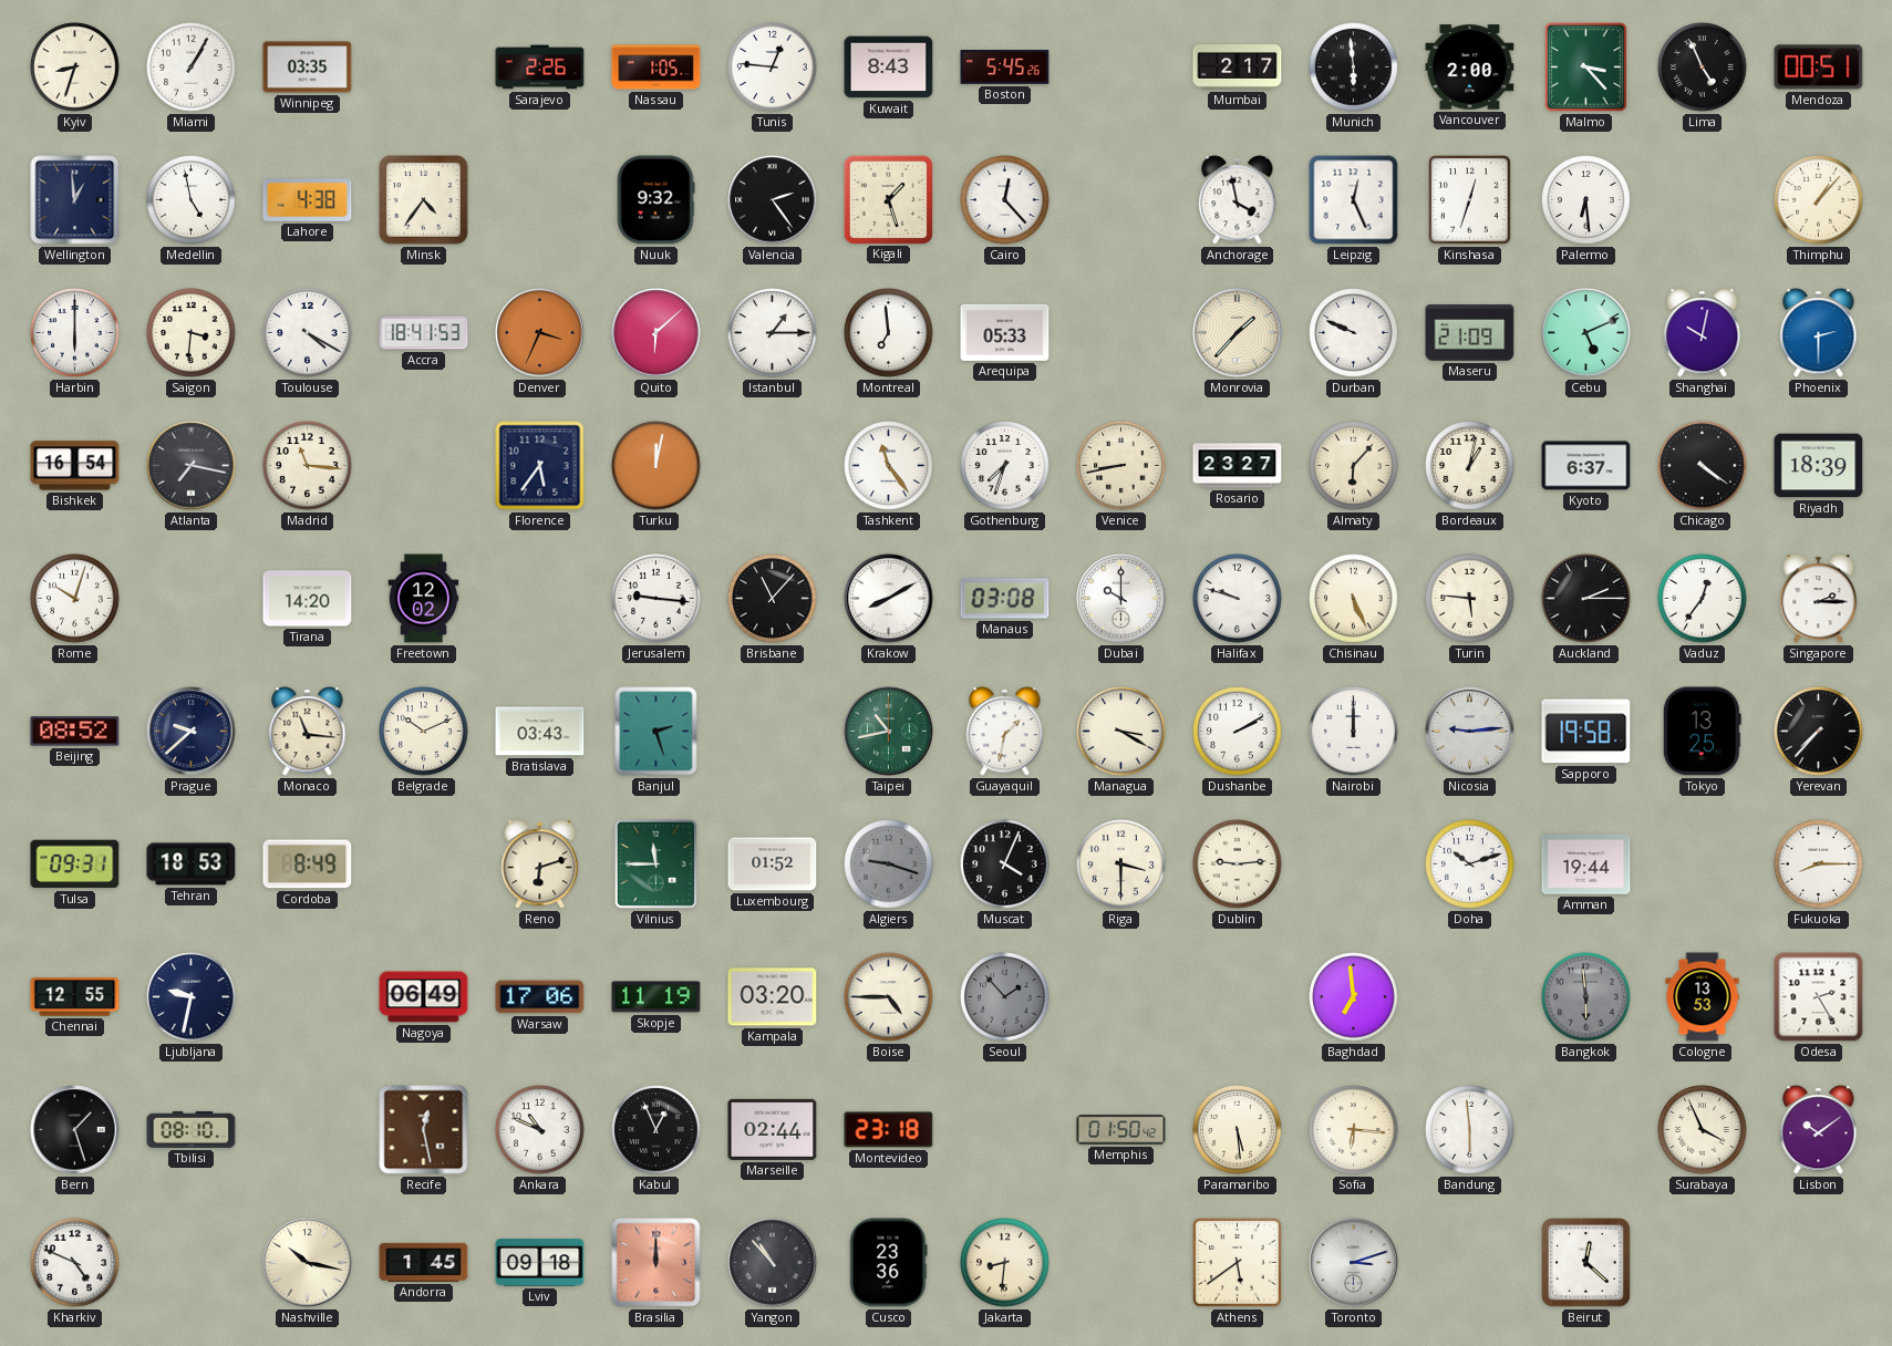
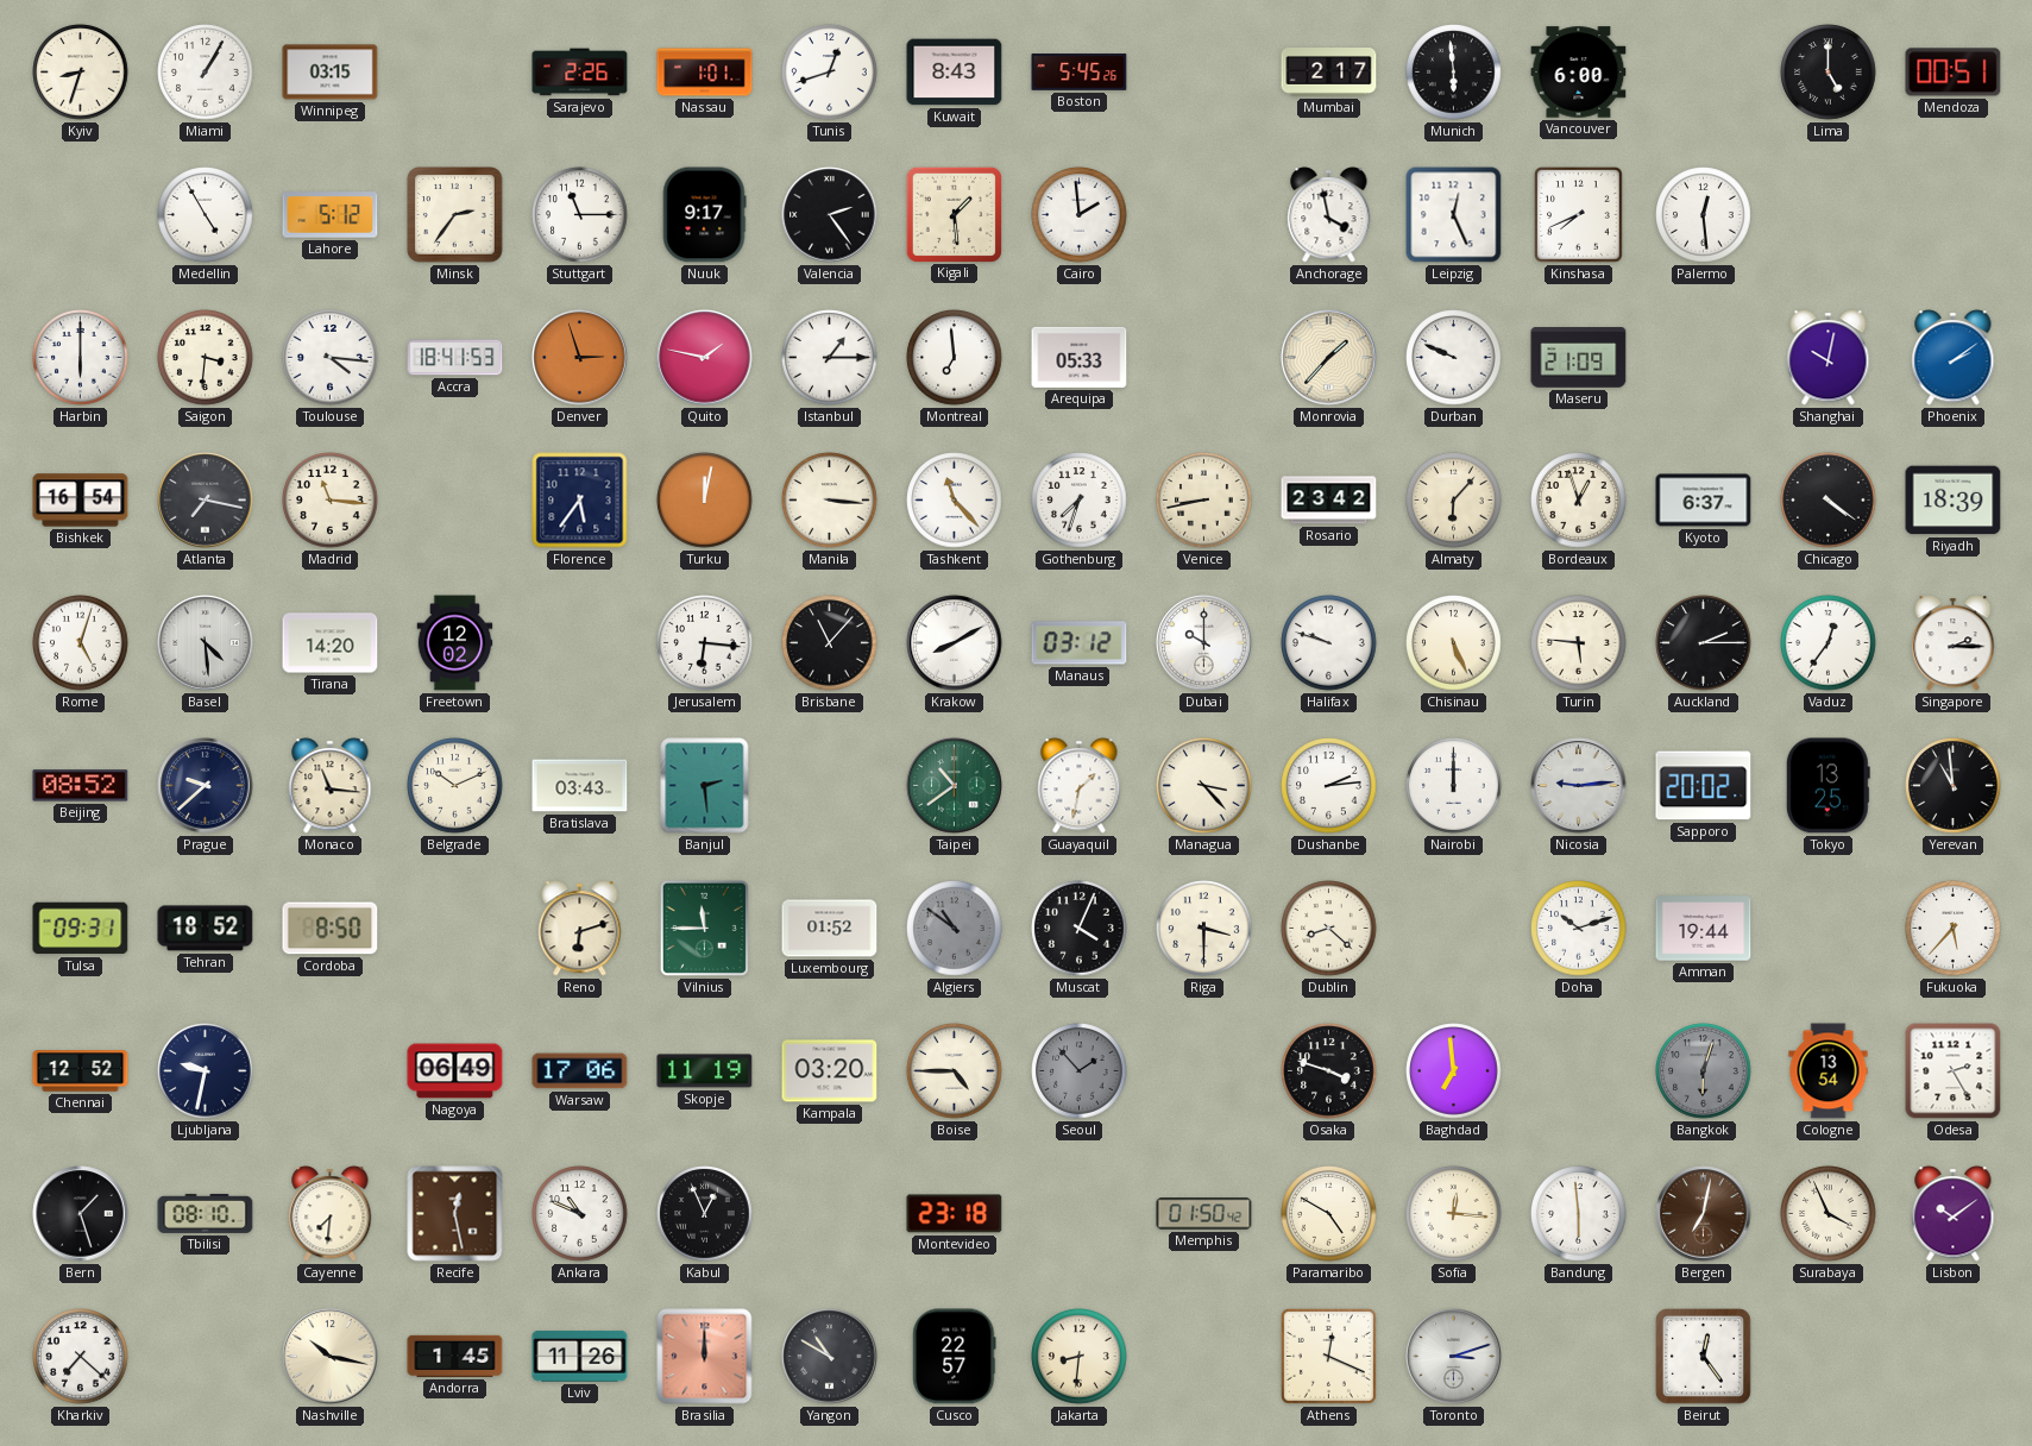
Winnipeg: 03:35 -> 03:15 (331, 73)
Nassau: 1:05 -> 1:01 (705, 73)
Tunis: 12:46 -> 12:42 (830, 73)
Vancouver: 2:00 -> 6:00 (1579, 73)
Malmo: 3:23 -> none (1586, 68)
Lima: 4:56 -> 5:00 (1829, 73)
Wellington: 12:59 -> none (75, 200)
Medellin: 4:58 -> 4:55 (206, 215)
Lahore: 4:38 -> 5:12 (331, 215)
Minsk: 4:36 -> 2:36 (455, 215)
Stuttgart: none -> 11:15 (580, 215)
Nuuk: 9:32 -> 9:17 (704, 215)
Kigali: 1:27 -> 1:29 (954, 214)
Cairo: 12:23 -> 1:59 (1080, 215)
Kinshasa: 12:33 -> 7:41 (1579, 215)
Palermo: 6:29 -> 12:29 (1704, 215)
Thimphu: 1:07 -> none (1819, 200)
Toulouse: 4:20 -> 4:16 (331, 358)
Denver: 3:34 -> 2:57 (580, 358)
Quito: 6:08 -> 1:47 (705, 358)
Cebu: 5:11 -> none (1586, 333)
Phoenix: 2:30 -> 2:09 (1954, 358)
Manila: none -> 3:16 (830, 501)
Tashkent: 11:24 -> 11:23 (955, 501)
Rosario: 23:27 -> 23:42 (1329, 501)
Bordeaux: 1:02 -> 12:57 (1579, 501)
Rome: 10:03 -> 5:03 (81, 643)
Basel: none -> 4:29 (206, 643)
Jerusalem: 9:16 -> 6:16 (705, 643)
Manaus: 03:08 -> 03:12 (1080, 643)
Banjul: 2:27 -> 2:29 (705, 786)
Taipei: 10:43 -> 10:39 (955, 786)
Managua: 3:20 -> 3:23 (1204, 786)
Dushanbe: 2:10 -> 2:14 (1329, 786)
Sapporo: 19:58 -> 20:02 (1704, 786)
Yerevan: 7:37 -> 10:59 (1954, 786)
Tehran: 18:53 -> 18:52 (206, 929)
Cordoba: 8:49 -> 8:50 (331, 929)
Algiers: 9:18 -> 10:51 (955, 929)
Dublin: 9:14 -> 8:22 (1329, 929)
Fukuoka: 8:15 -> 5:37 (1954, 929)
Chennai: 12:55 -> 12:52 (81, 1071)
Osaka: none -> 3:48 (1329, 1071)
Bangkok: 5:59 -> 6:03 (1704, 1071)
Cologne: 13:53 -> 13:54 (1829, 1071)
Cayenne: none -> 7:31 (331, 1214)
Marseille: 02:44 -> none (773, 1129)
Paramaribo: 5:29 -> 4:50 (1329, 1214)
Sofia: 6:16 -> 12:16 (1454, 1214)
Bergen: none -> 7:02 (1704, 1214)
Kharkiv: 4:49 -> 7:22 (81, 1357)
Lviv: 09:18 -> 11:26 (580, 1356)
Yangon: 10:53 -> 10:50 (830, 1357)
Cusco: 23:36 -> 22:57 (955, 1357)
Athens: 5:39 -> 12:19 (1328, 1356)
Beirut: 12:22 -> 12:24 (1704, 1357)
